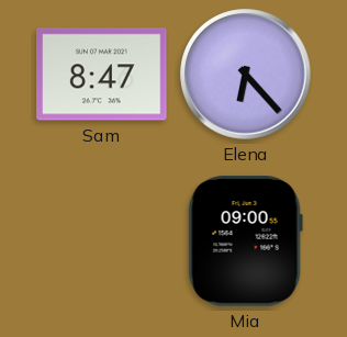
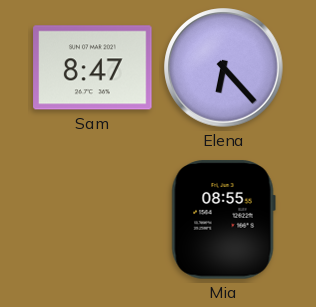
Mia: 09:00 -> 08:55 (223, 220)
